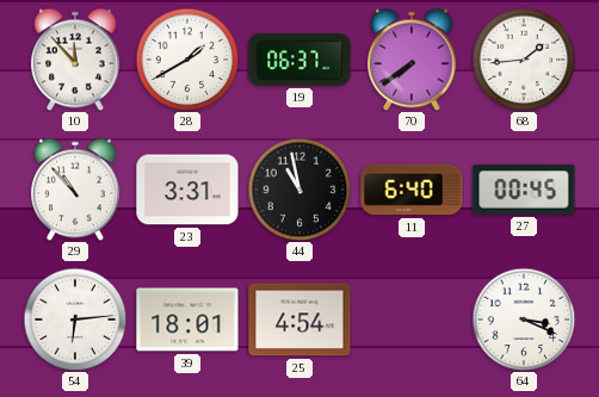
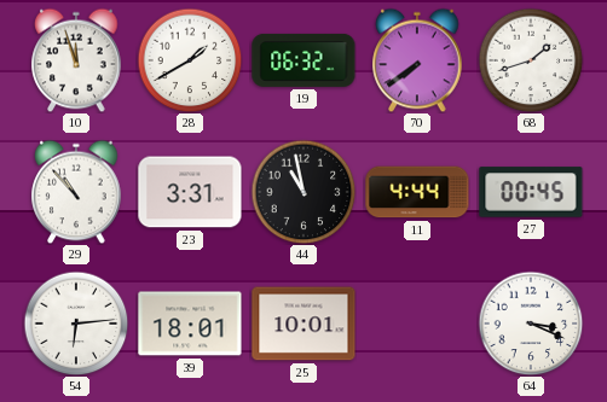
10: 11:53 -> 11:57 (76, 60)
19: 06:37 -> 06:32 (303, 60)
68: 1:44 -> 1:42 (531, 60)
11: 6:40 -> 4:44 (417, 192)
25: 4:54 -> 10:01 (303, 324)
